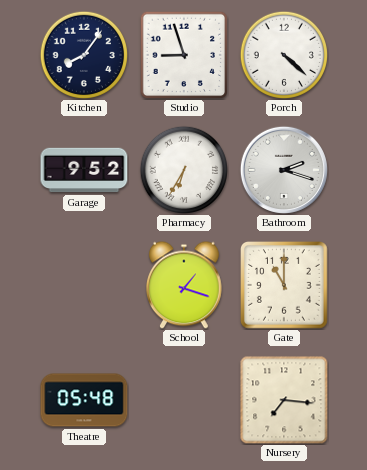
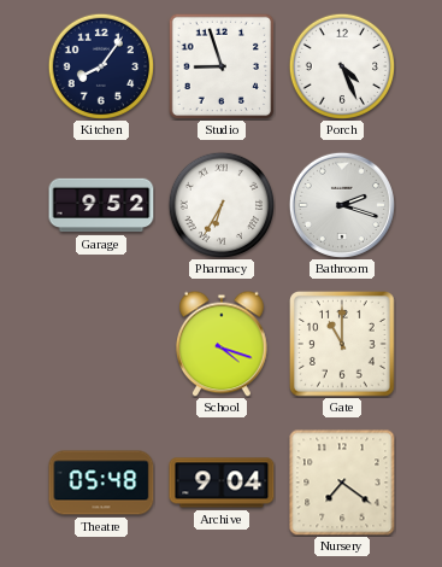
Porch: 4:22 -> 4:26 (341, 65)
School: 1:18 -> 4:18 (223, 344)
Archive: none -> 9:04 (222, 483)
Nursery: 7:16 -> 7:21 (342, 483)
